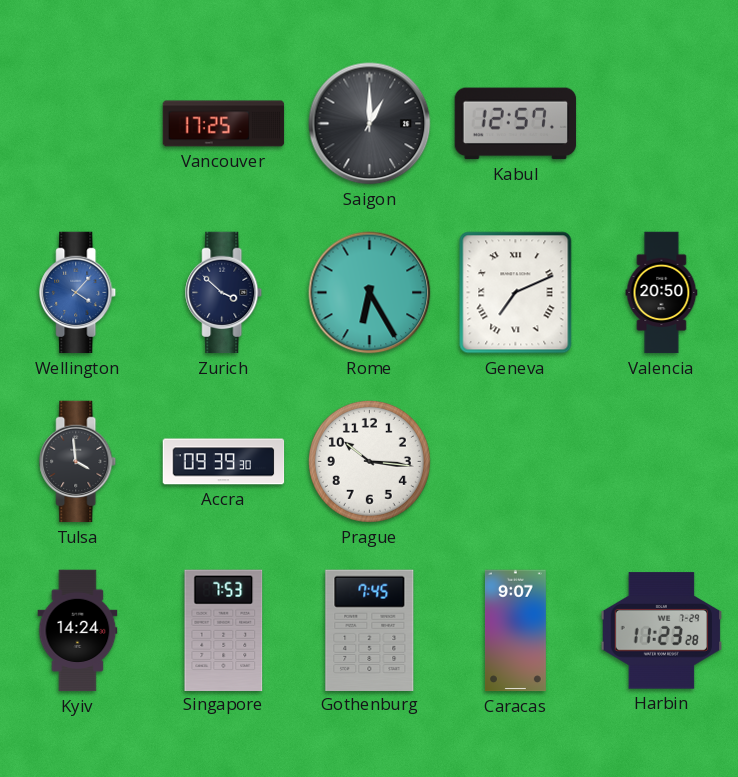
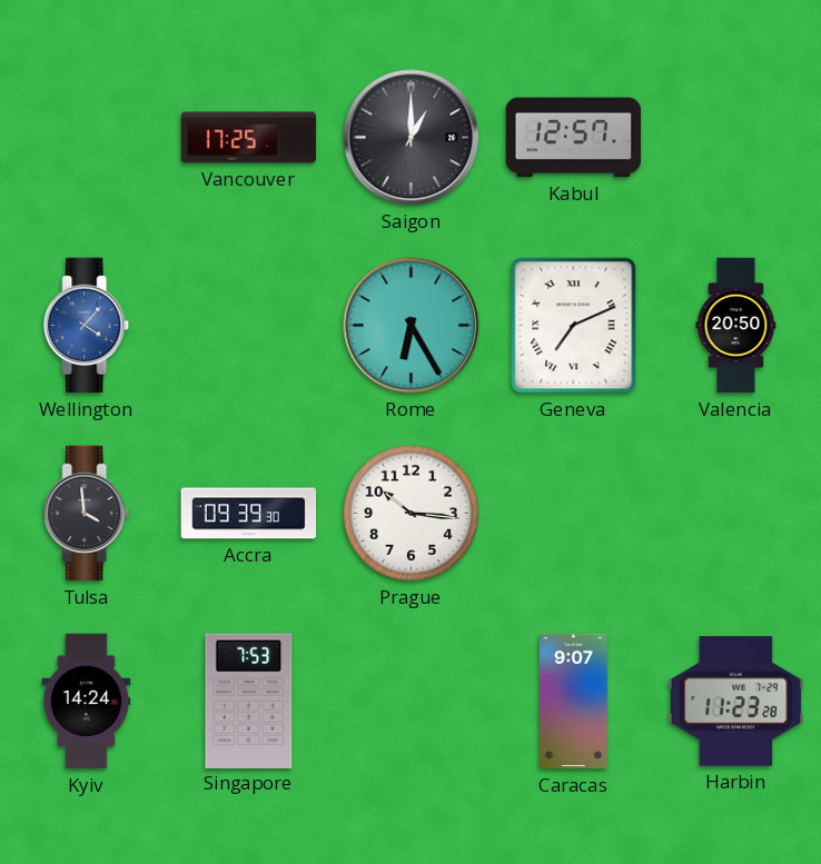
Zurich: 3:52 -> none (224, 293)
Gothenburg: 7:45 -> none (370, 630)
